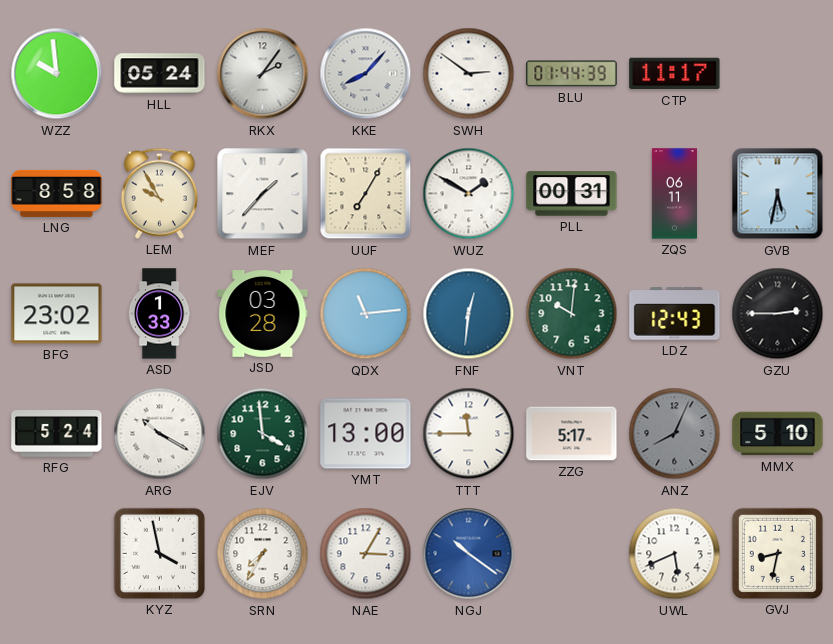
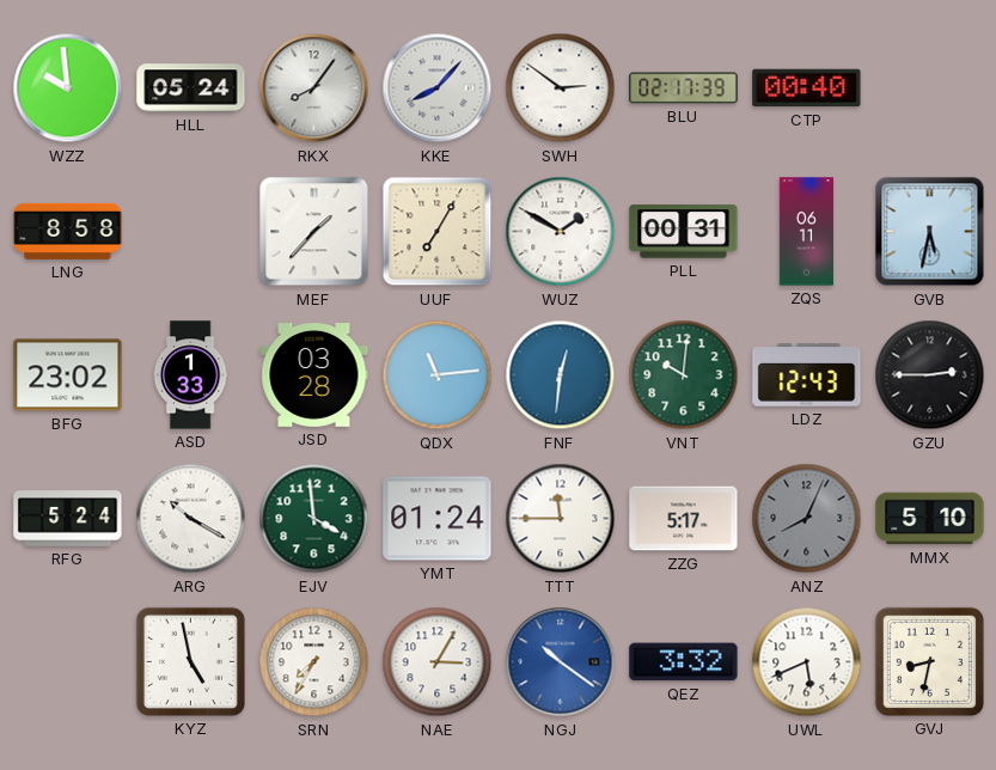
RKX: 2:06 -> 8:06 (314, 88)
BLU: 01:44 -> 02:17 (684, 88)
CTP: 11:17 -> 00:40 (807, 88)
LEM: 9:55 -> none (159, 193)
YMT: 13:00 -> 01:24 (438, 519)
KYZ: 3:58 -> 4:58 (190, 661)
QEZ: none -> 3:32 (684, 662)
